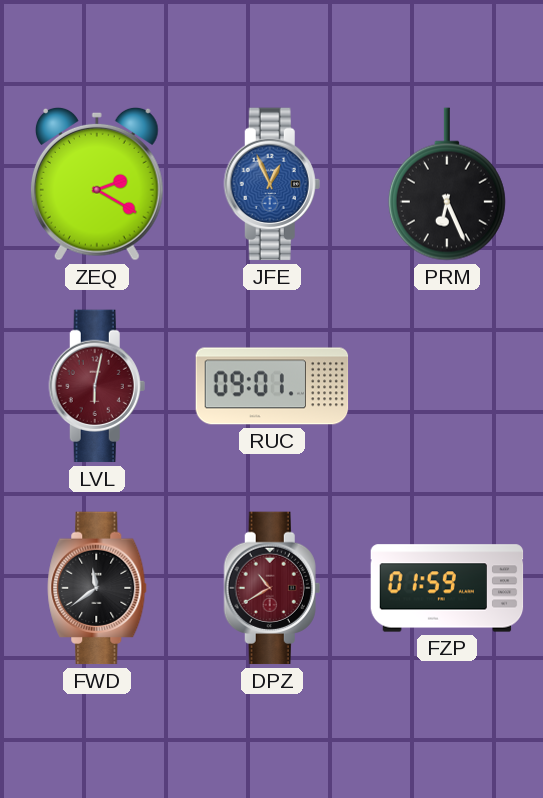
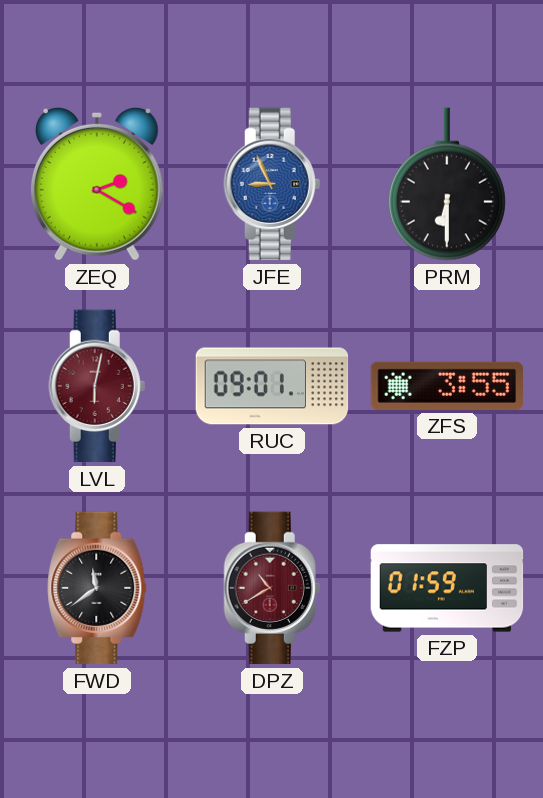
JFE: 12:56 -> 8:56 (272, 184)
PRM: 6:26 -> 6:30 (447, 184)
ZFS: none -> 3:55 (446, 386)
